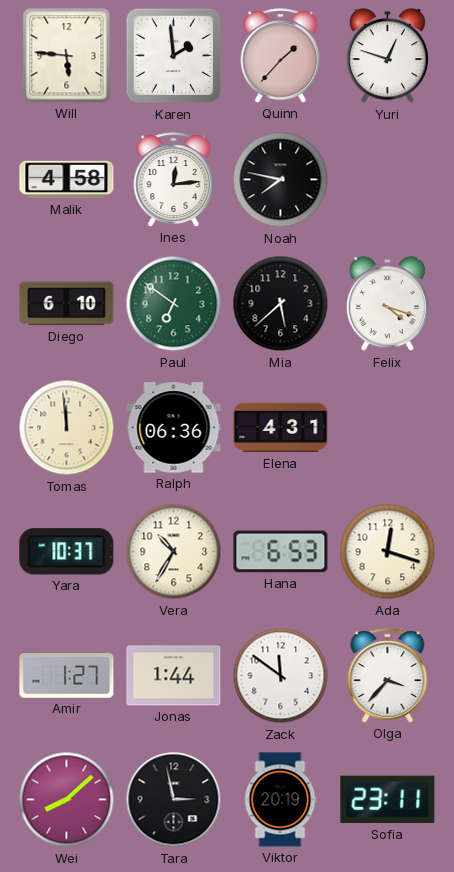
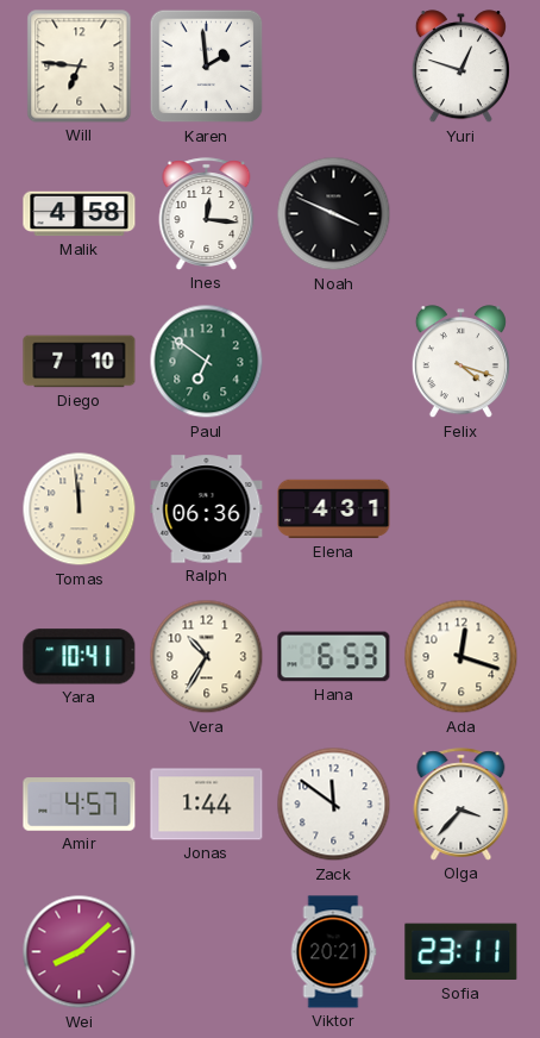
Will: 5:46 -> 6:46 (80, 67)
Quinn: 1:37 -> none (281, 56)
Ines: 12:14 -> 12:16 (207, 214)
Noah: 7:47 -> 3:49 (334, 214)
Diego: 6:10 -> 7:10 (80, 362)
Mia: 5:38 -> none (281, 304)
Yara: 10:37 -> 10:41 (80, 657)
Amir: 1:27 -> 4:57 (80, 805)
Tara: 2:58 -> none (174, 800)
Viktor: 20:19 -> 20:21 (333, 952)
